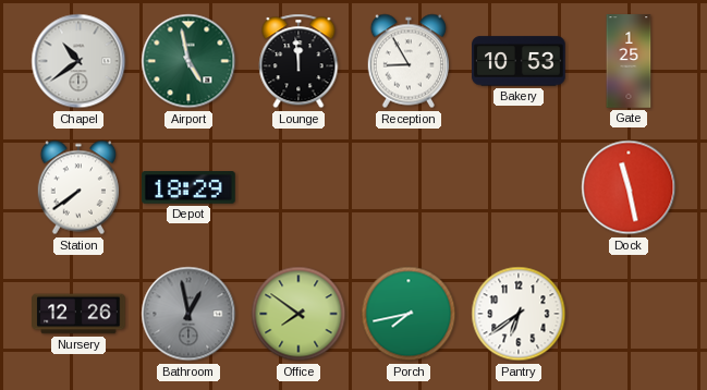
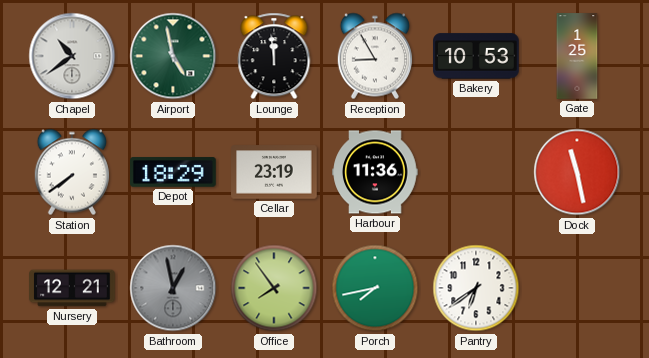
Cellar: none -> 23:19 (274, 172)
Harbour: none -> 11:36 (375, 172)
Nursery: 12:26 -> 12:21 (72, 288)
Office: 7:51 -> 7:54 (274, 288)
